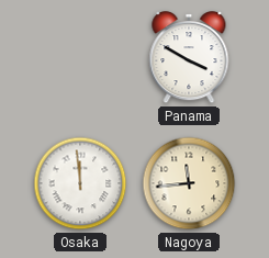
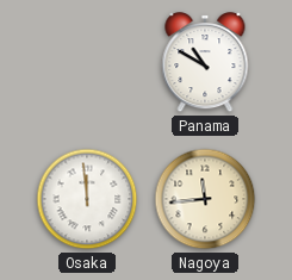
Panama: 3:50 -> 10:50 (205, 63)
